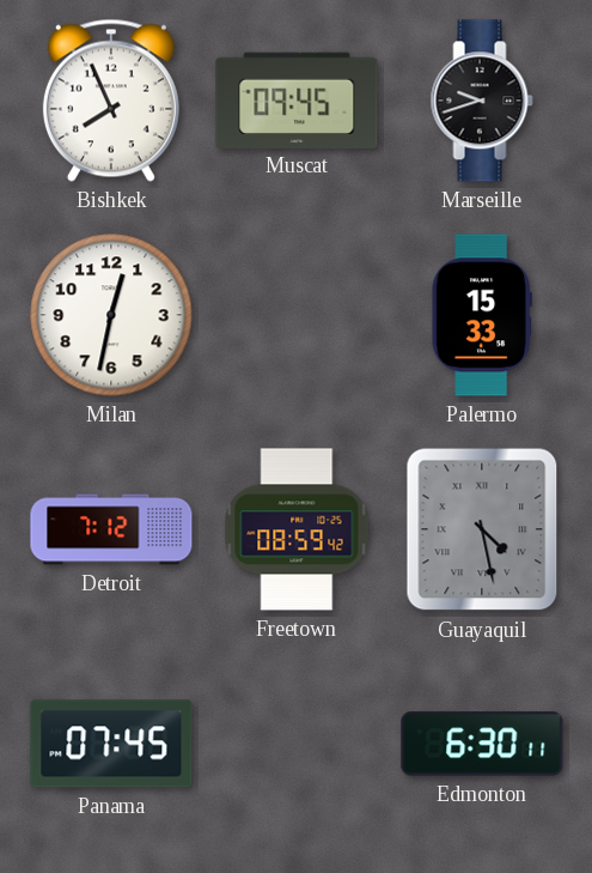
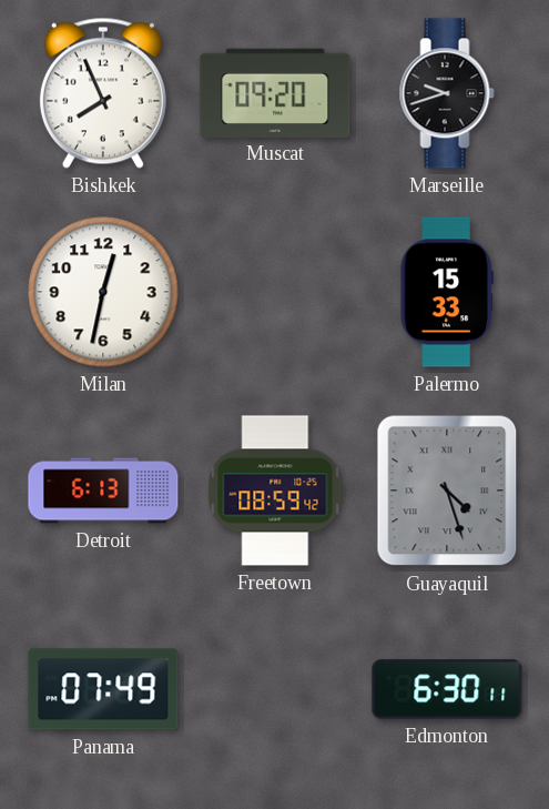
Muscat: 09:45 -> 09:20 (275, 92)
Detroit: 7:12 -> 6:13 (103, 491)
Guayaquil: 4:28 -> 4:27 (447, 491)
Panama: 07:45 -> 07:49 (103, 689)
